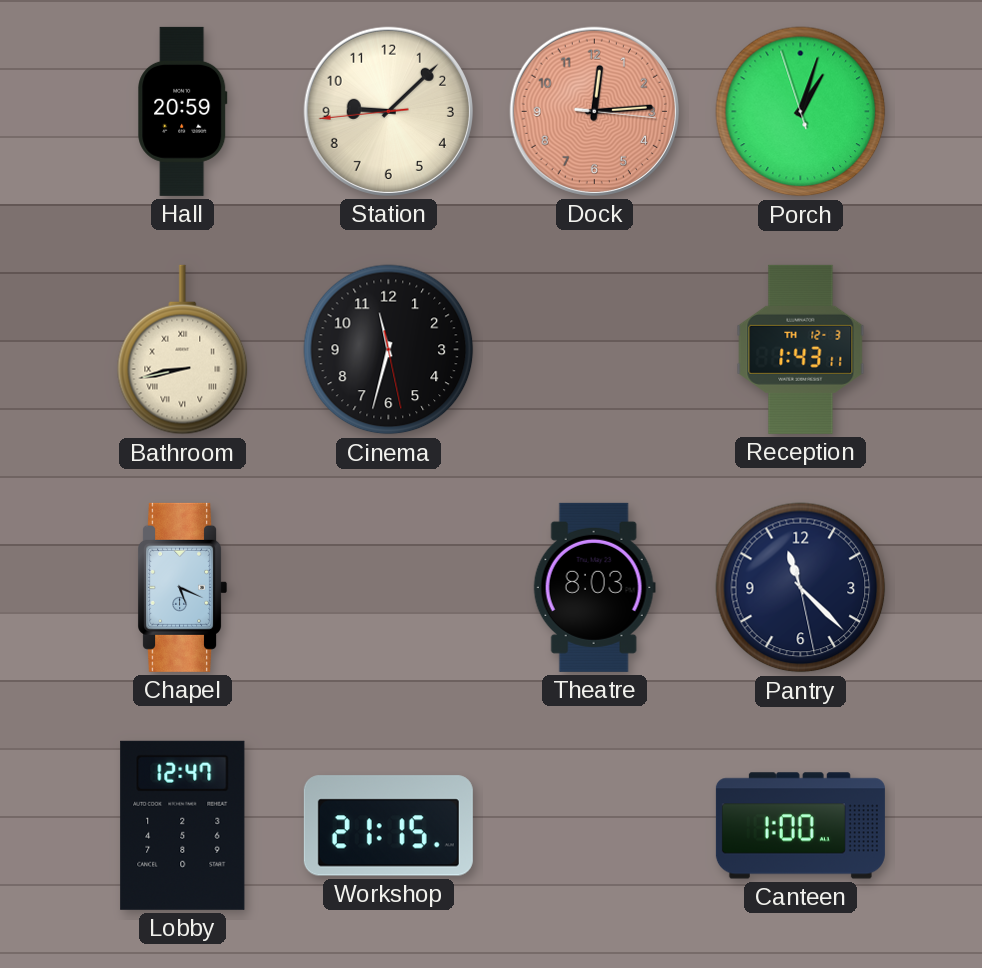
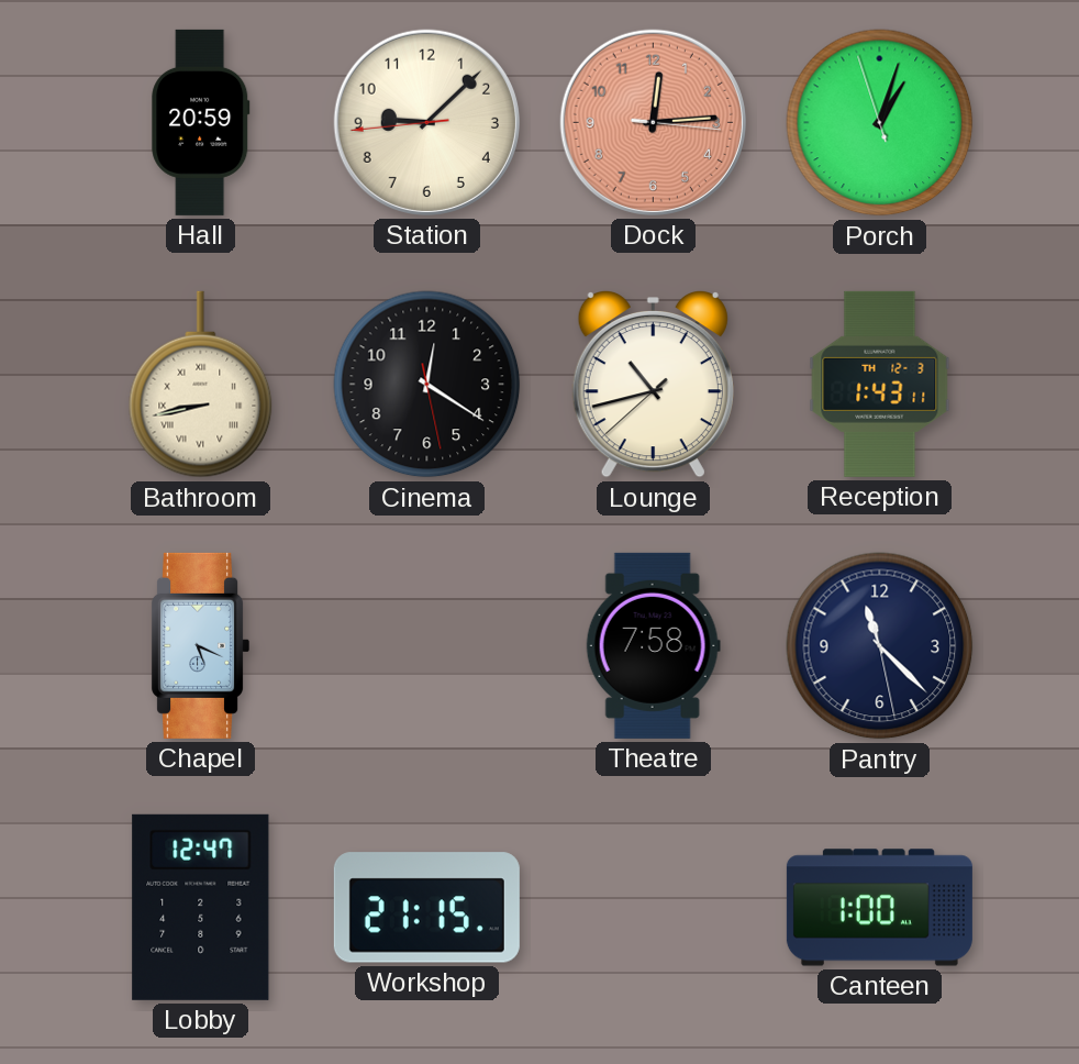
Cinema: 11:32 -> 12:20 (427, 385)
Lounge: none -> 10:42 (653, 384)
Theatre: 8:03 -> 7:58 (653, 645)
